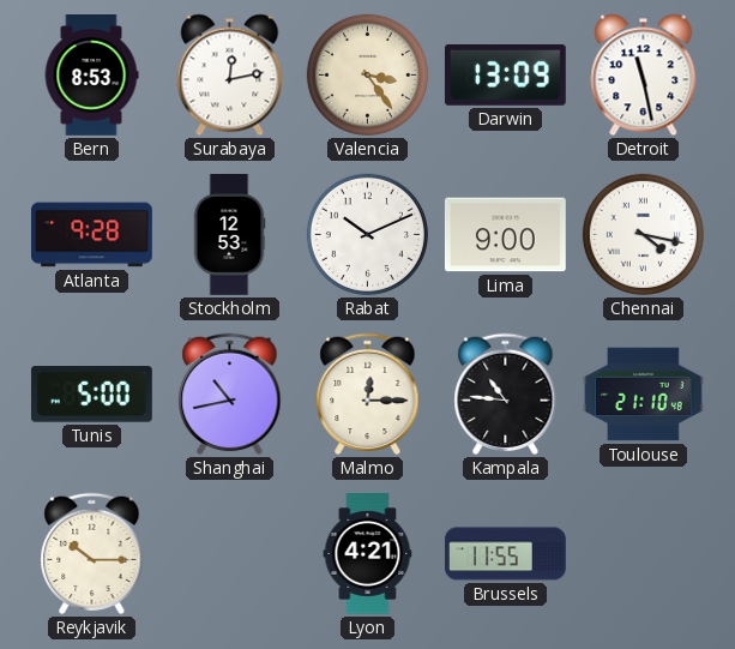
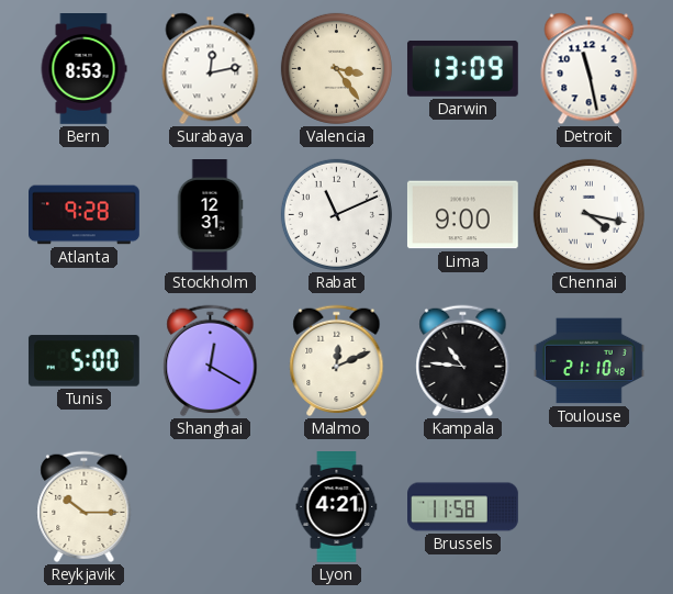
Stockholm: 12:53 -> 12:31 (210, 215)
Rabat: 10:11 -> 11:11 (336, 214)
Shanghai: 10:43 -> 12:20 (211, 361)
Malmo: 12:15 -> 12:11 (337, 361)
Brussels: 11:55 -> 11:58 (463, 507)
